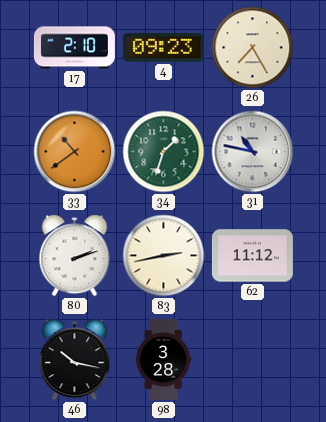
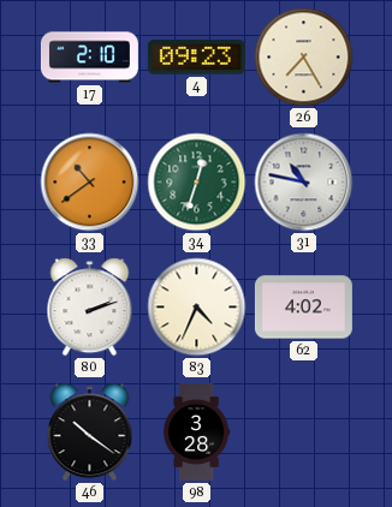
34: 1:33 -> 12:33 (197, 183)
83: 2:43 -> 4:34 (197, 308)
62: 11:12 -> 4:02 (303, 308)
46: 10:17 -> 10:21 (90, 433)
